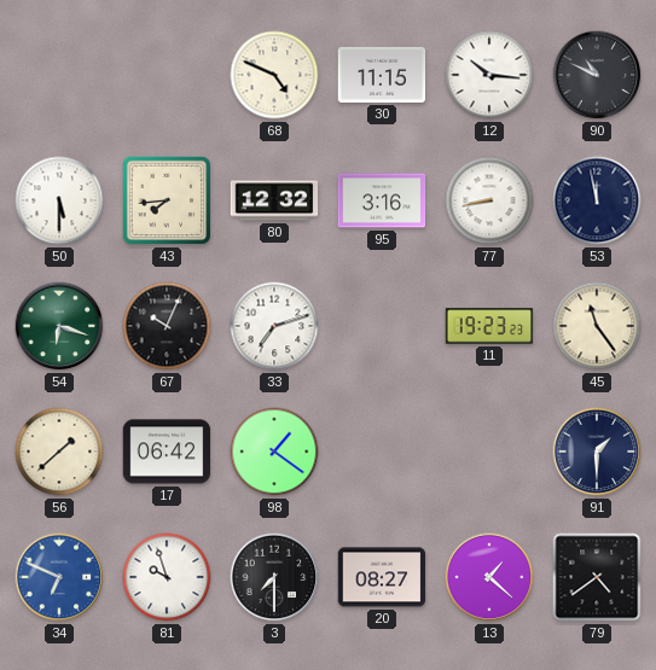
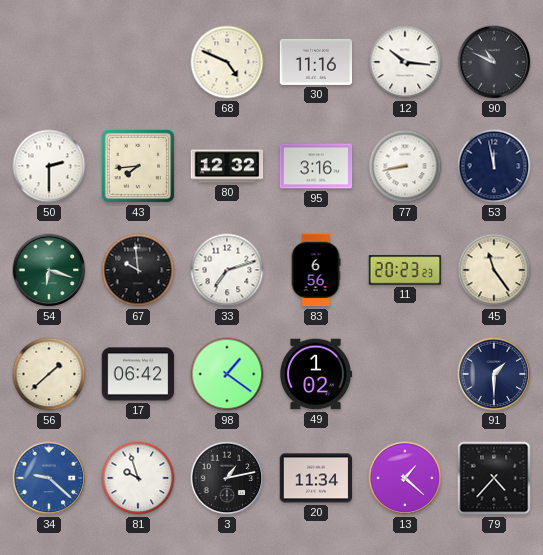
30: 11:15 -> 11:16 (316, 62)
50: 5:30 -> 2:30 (49, 166)
67: 10:04 -> 9:59 (138, 270)
83: none -> 6:56 (316, 270)
11: 19:23 -> 20:23 (405, 270)
49: none -> 1:02 (316, 374)
34: 6:49 -> 9:22 (49, 478)
3: 7:30 -> 1:13 (227, 478)
20: 08:27 -> 11:34 (316, 478)
79: 4:39 -> 4:37 (494, 478)
